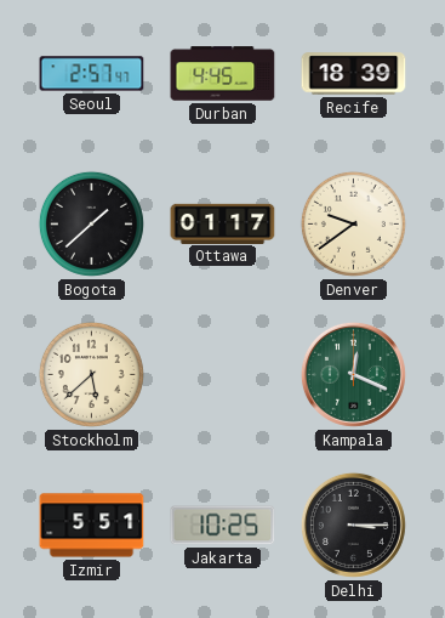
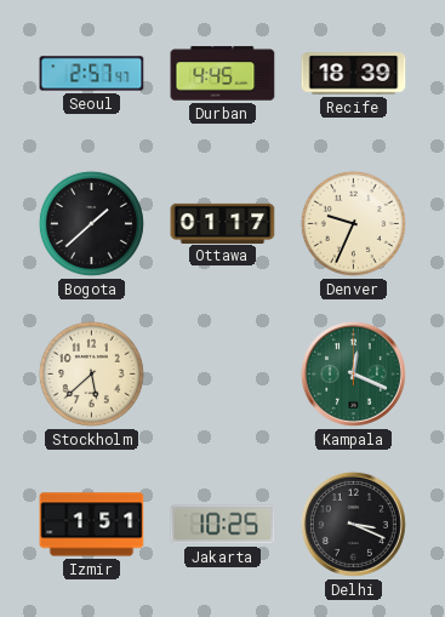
Denver: 9:39 -> 9:34 (353, 223)
Izmir: 5:51 -> 1:51 (92, 525)
Delhi: 3:15 -> 3:19 (353, 524)
